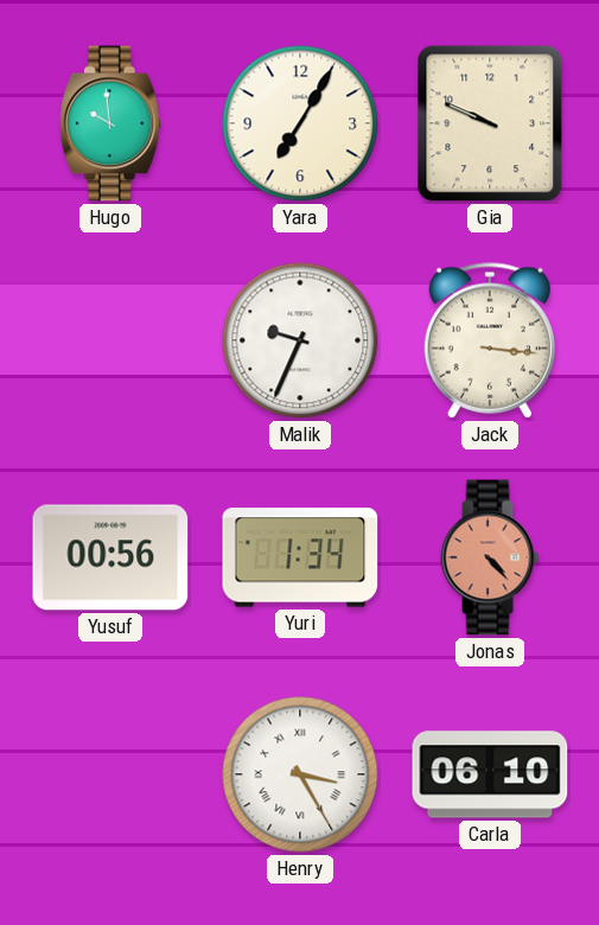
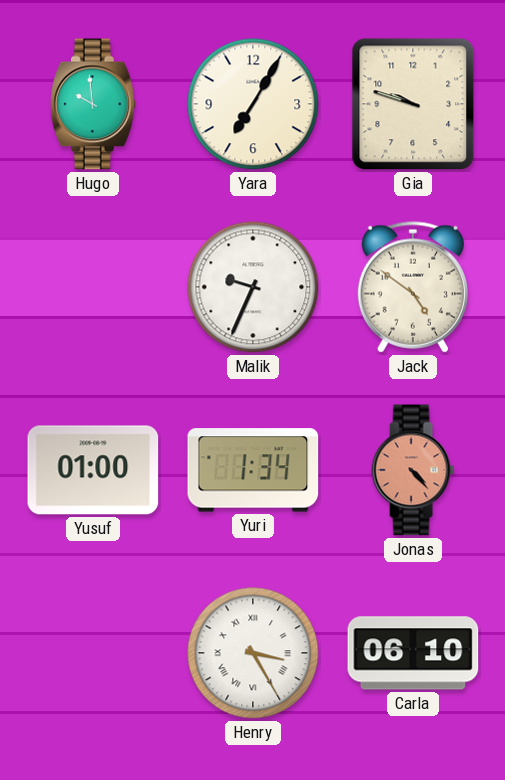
Gia: 9:49 -> 9:48 (413, 104)
Jack: 3:16 -> 4:51 (413, 287)
Yusuf: 00:56 -> 01:00 (93, 470)
